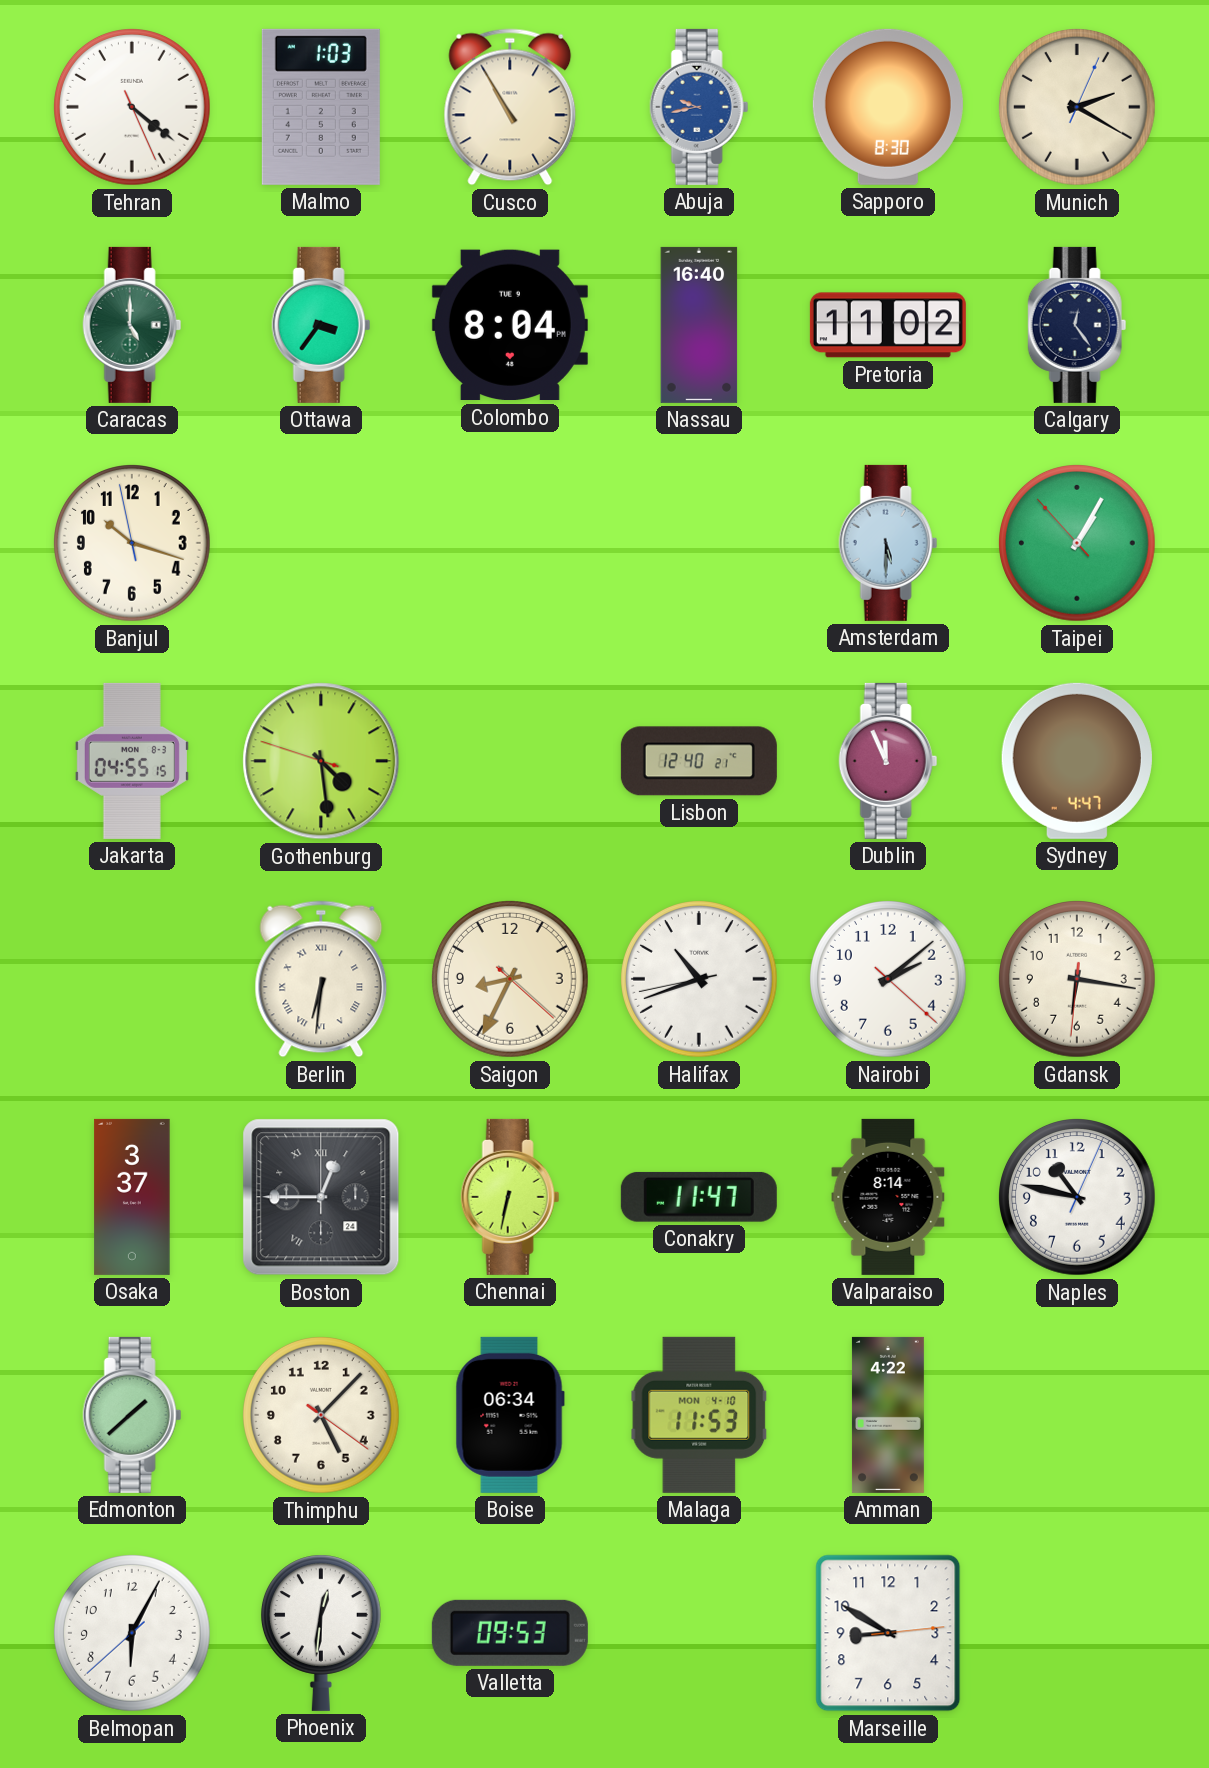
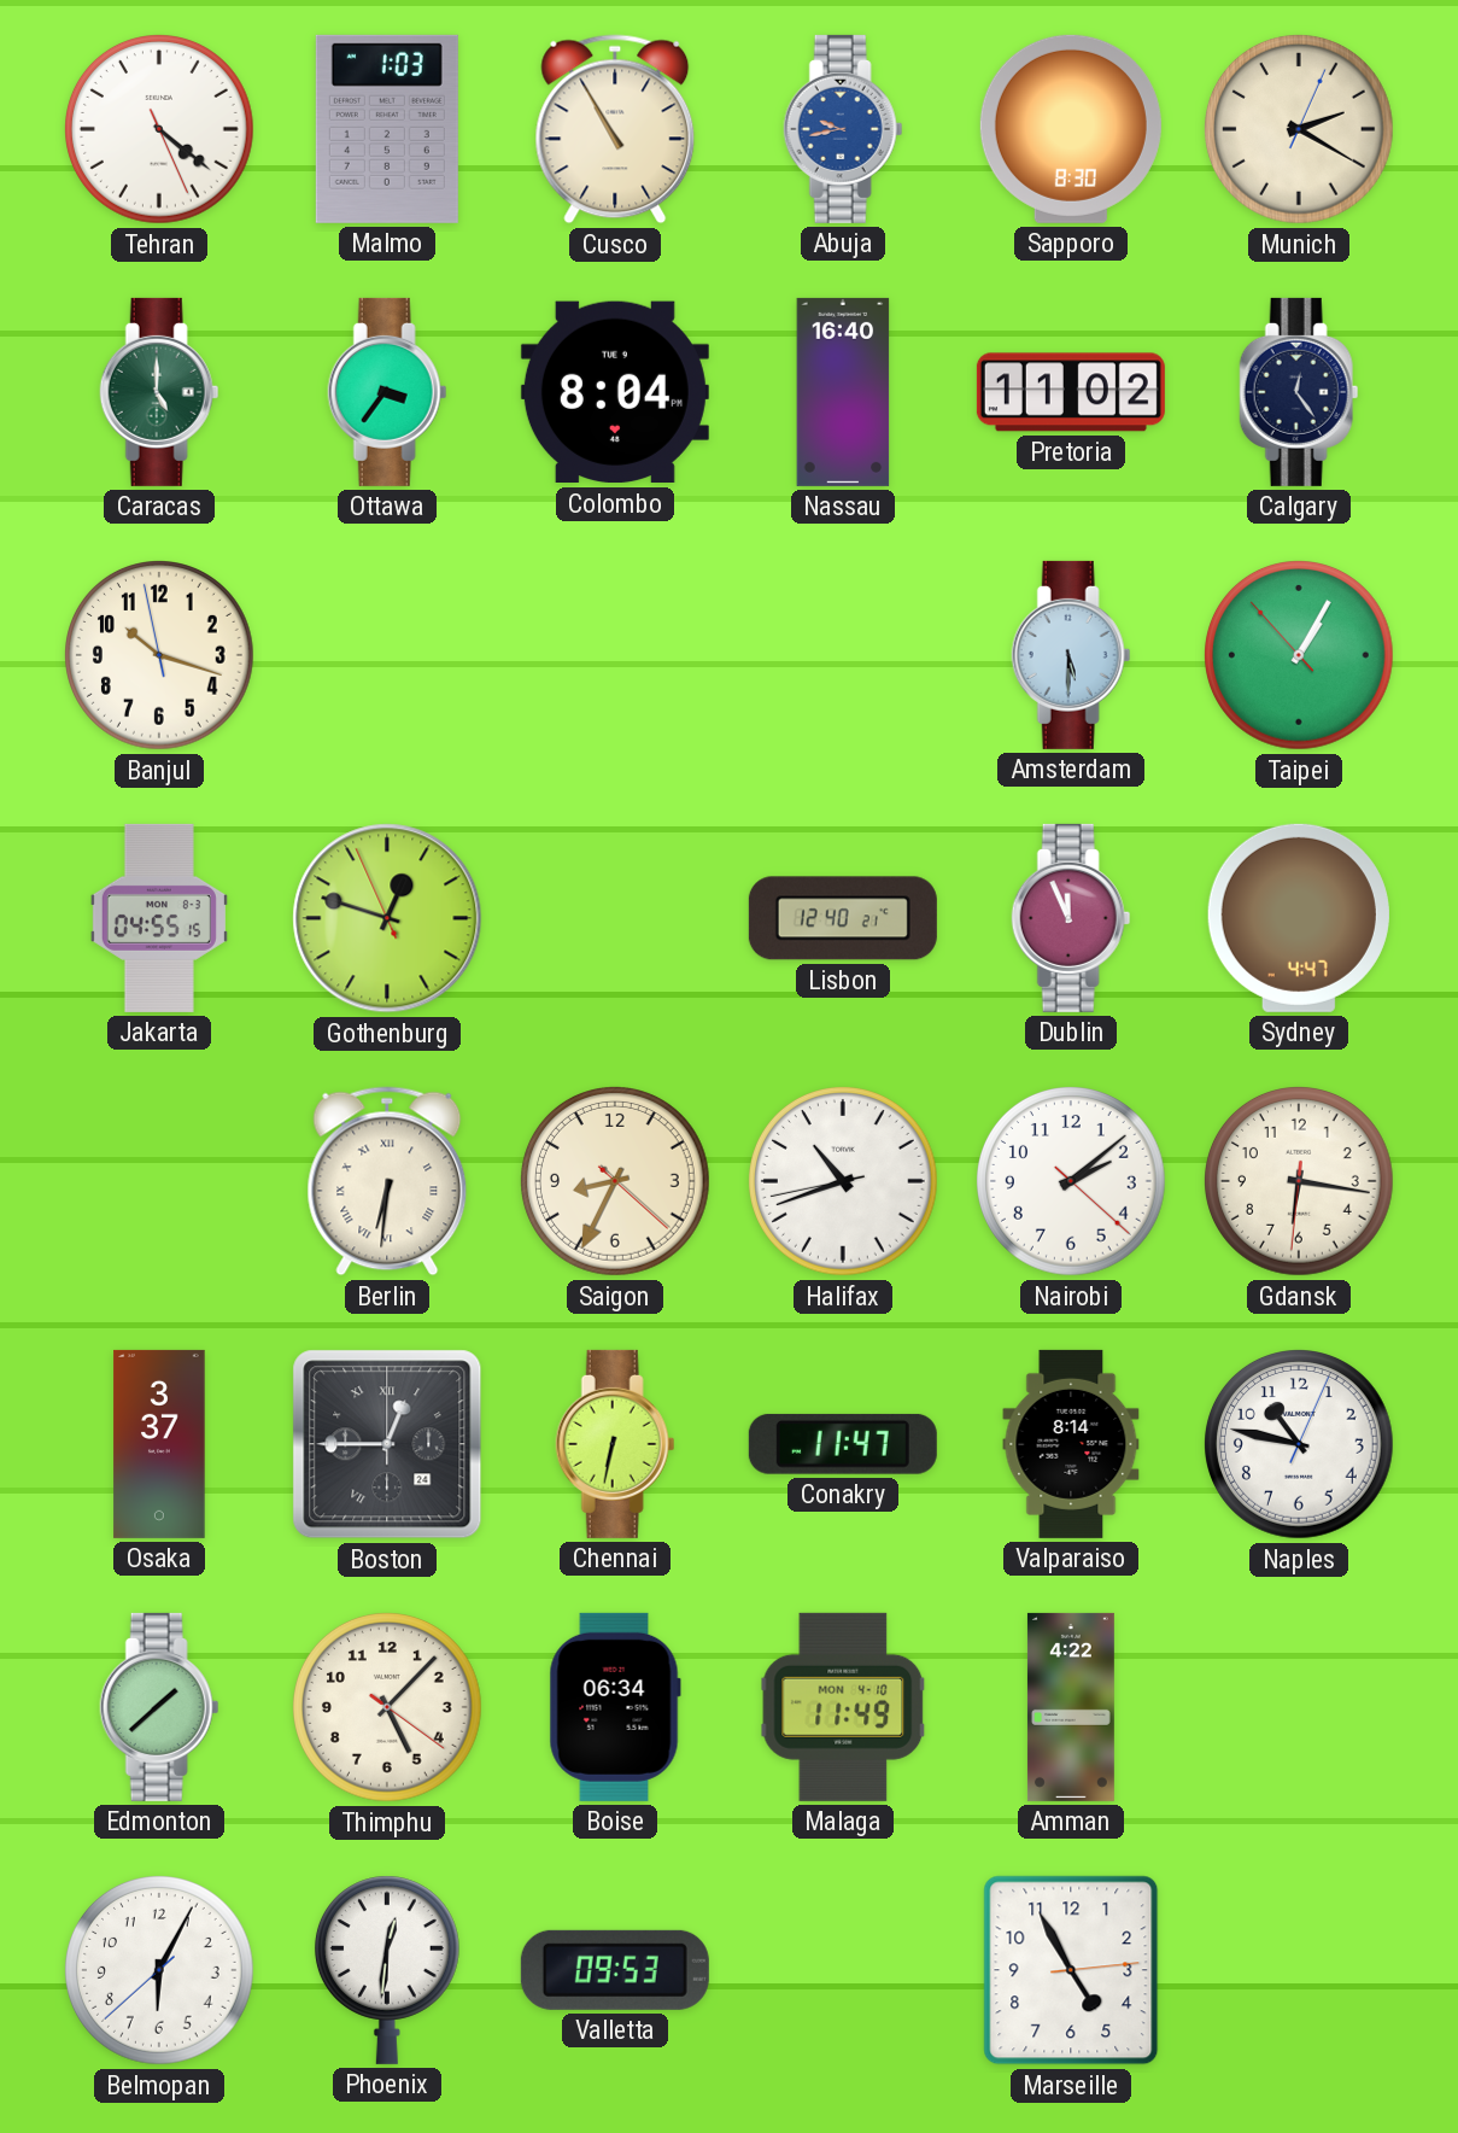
Gothenburg: 4:28 -> 12:47 (387, 918)
Malaga: 11:53 -> 11:49 (843, 1707)
Marseille: 8:50 -> 4:55 (1071, 1970)
